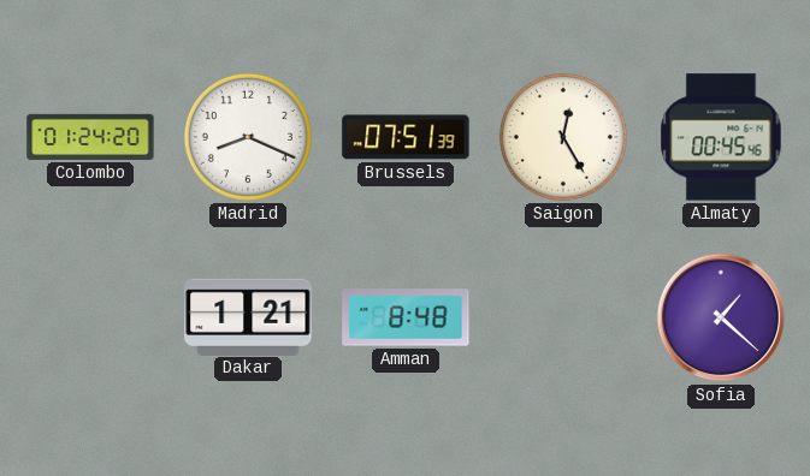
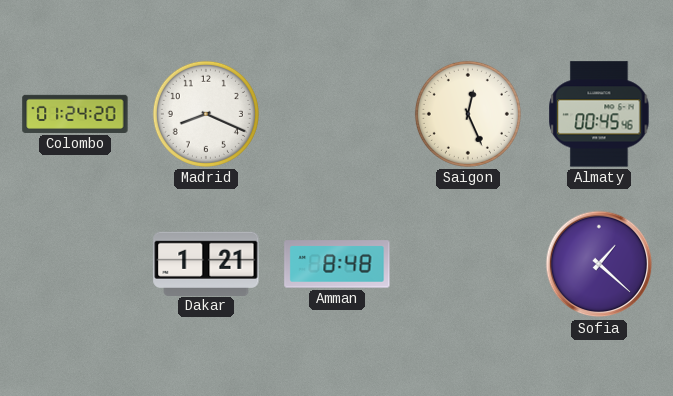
Brussels: 07:51 -> none (406, 137)
Saigon: 12:25 -> 12:26 (468, 114)
